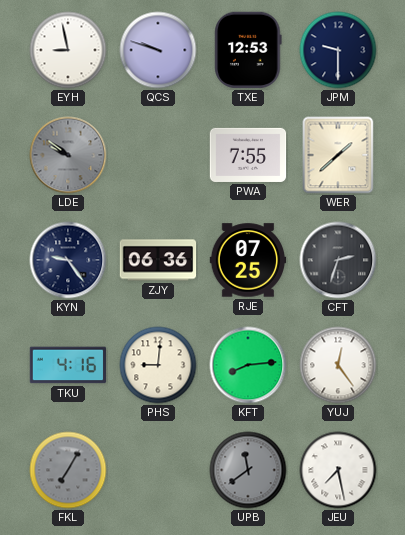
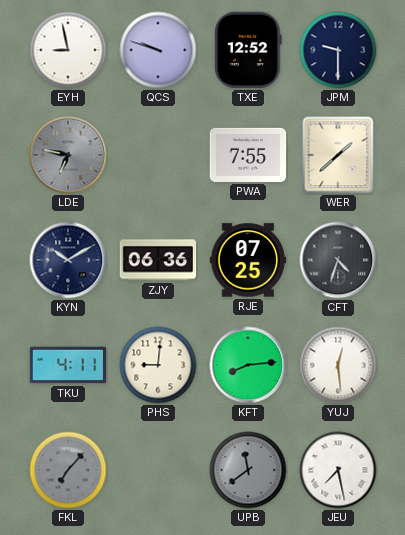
TXE: 12:53 -> 12:52 (248, 50)
LDE: 9:51 -> 6:47 (68, 155)
KYN: 9:24 -> 10:10 (68, 260)
CFT: 2:33 -> 4:33 (338, 260)
TKU: 4:16 -> 4:11 (68, 365)
YUJ: 12:24 -> 12:29 (338, 365)
FKL: 7:05 -> 7:07 (68, 470)
